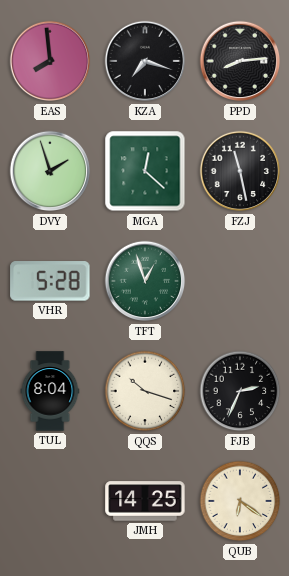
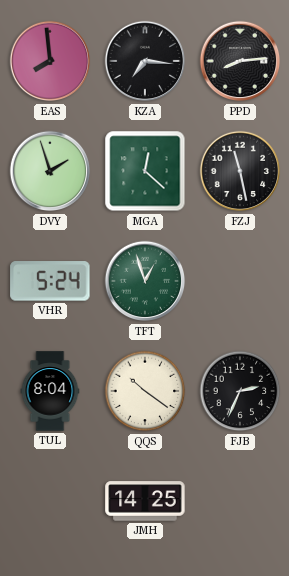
KZA: 7:18 -> 7:16 (145, 61)
VHR: 5:28 -> 5:24 (50, 281)
QQS: 10:18 -> 10:21 (145, 391)
QUB: 6:21 -> none (240, 501)
